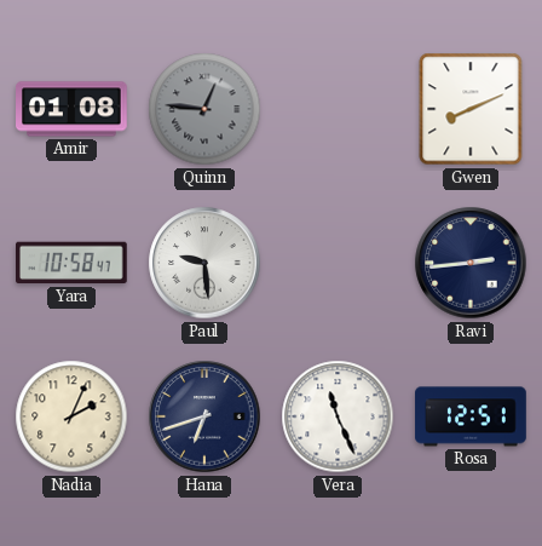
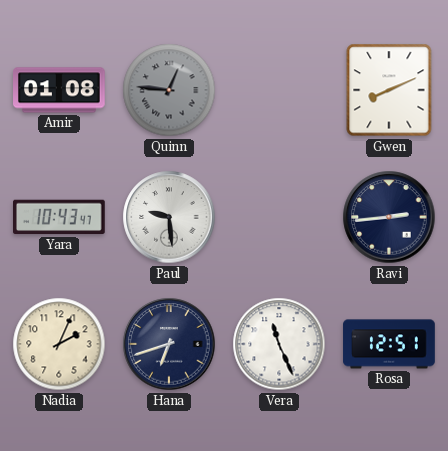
Yara: 10:58 -> 10:43 (60, 217)
